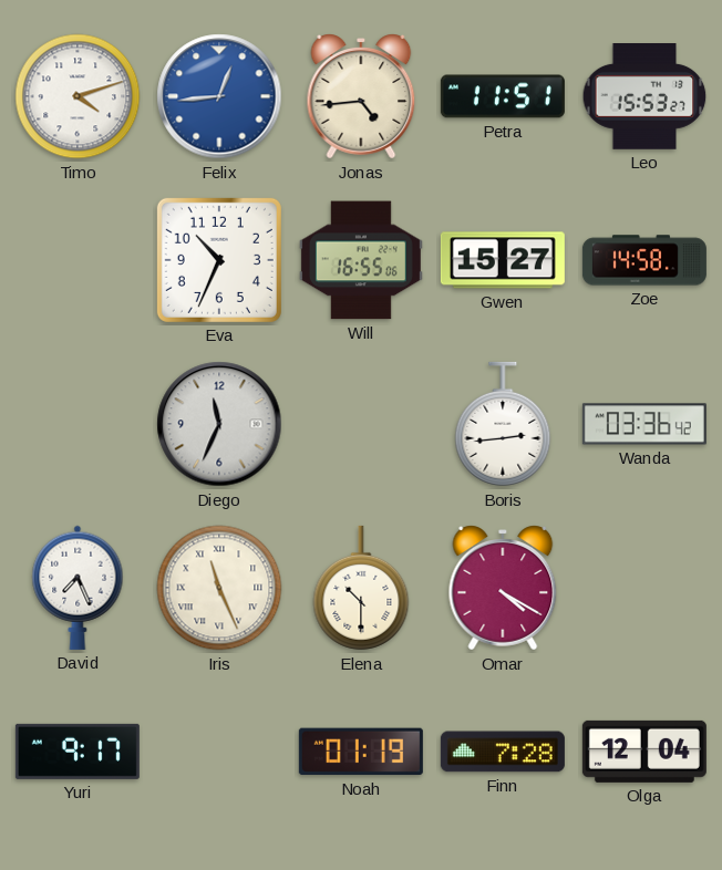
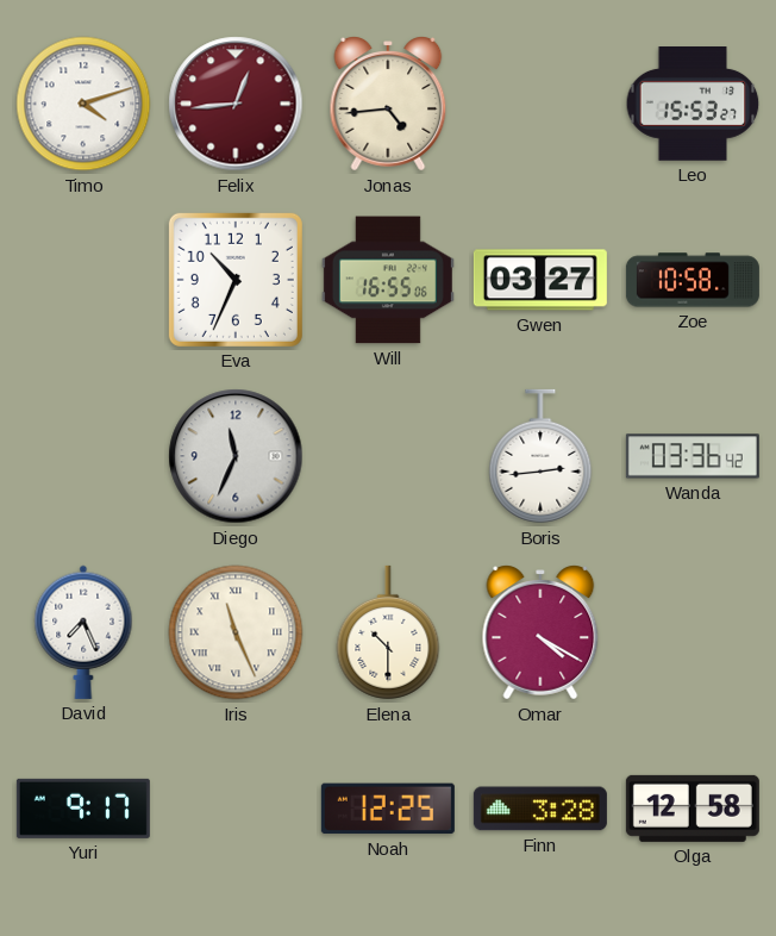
Felix dial: blue -> burgundy (236, 104)
Petra: 11:51 -> none (503, 96)
Gwen: 15:27 -> 03:27 (540, 280)
Zoe: 14:58 -> 10:58 (693, 280)
Noah: 01:19 -> 12:25 (388, 809)
Finn: 7:28 -> 3:28 (540, 809)
Olga: 12:04 -> 12:58 (693, 809)
